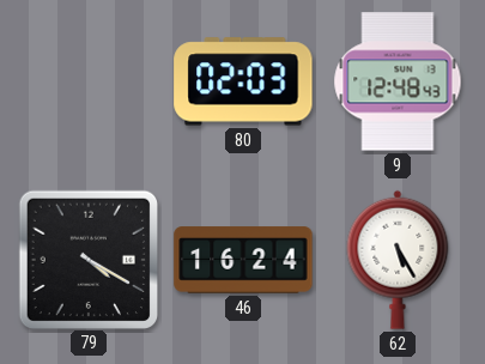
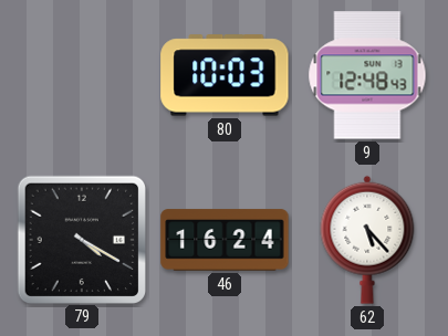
80: 02:03 -> 10:03 (225, 75)
62: 5:25 -> 5:23 (367, 240)
